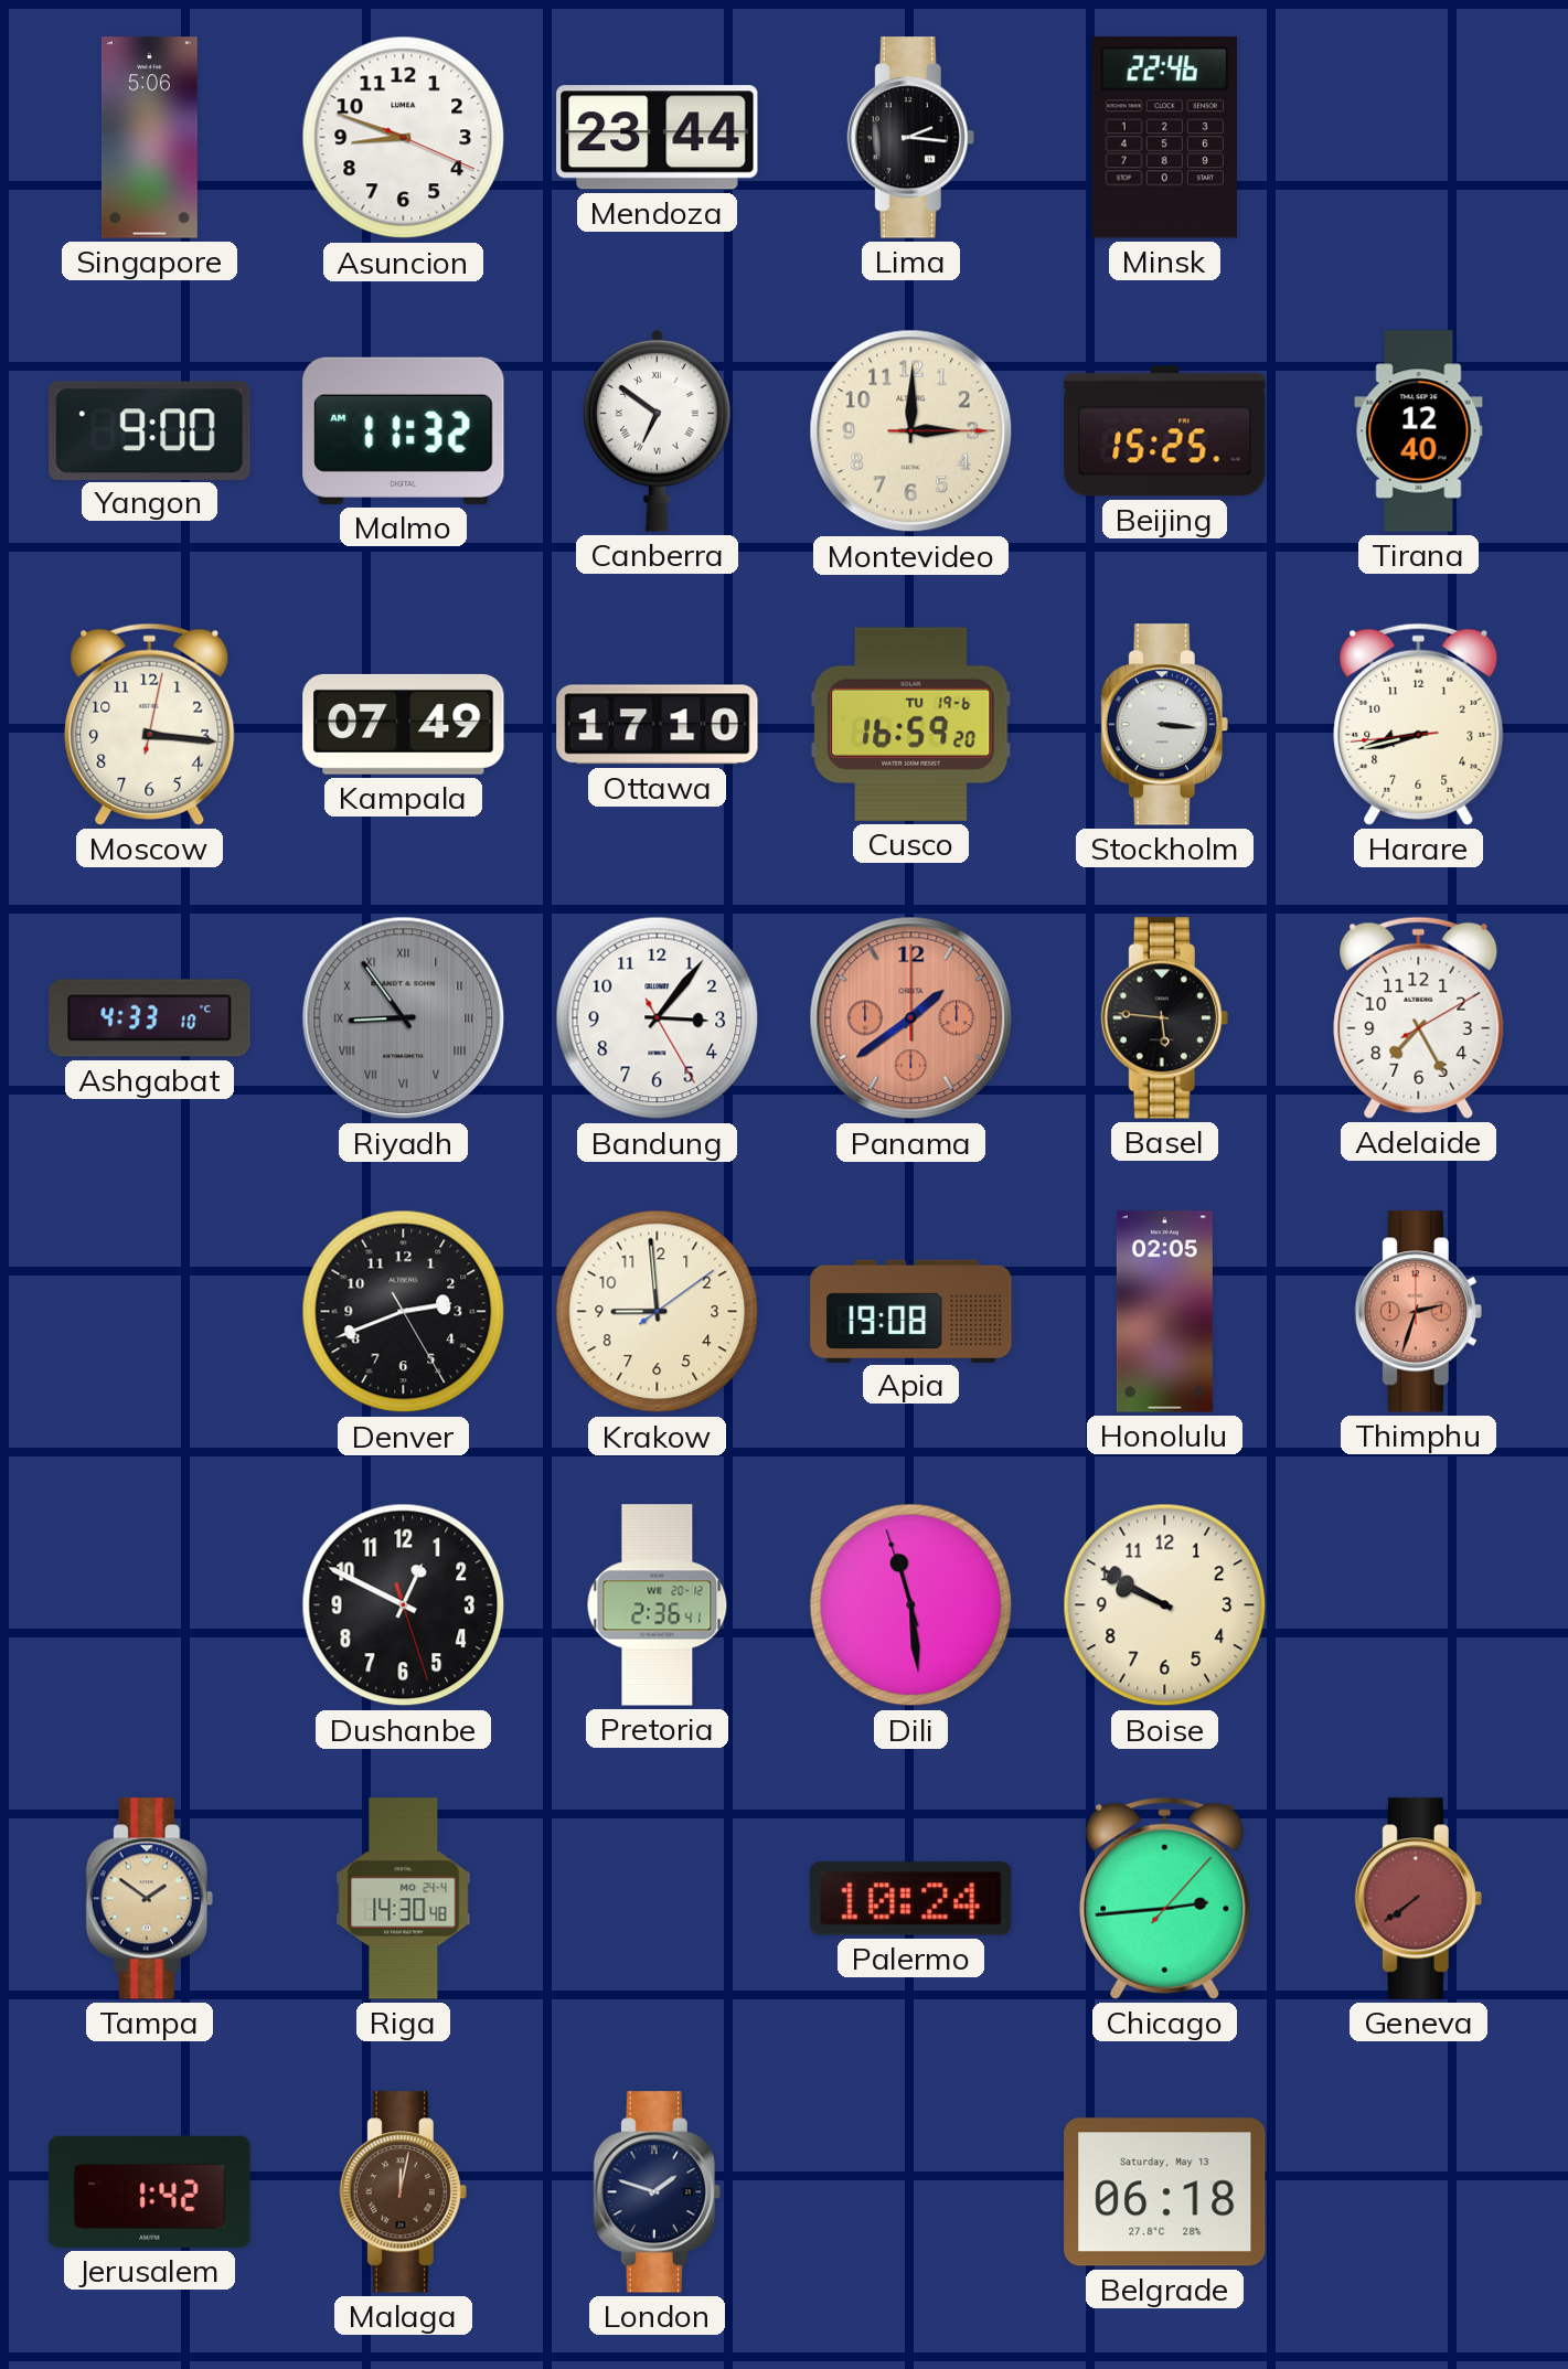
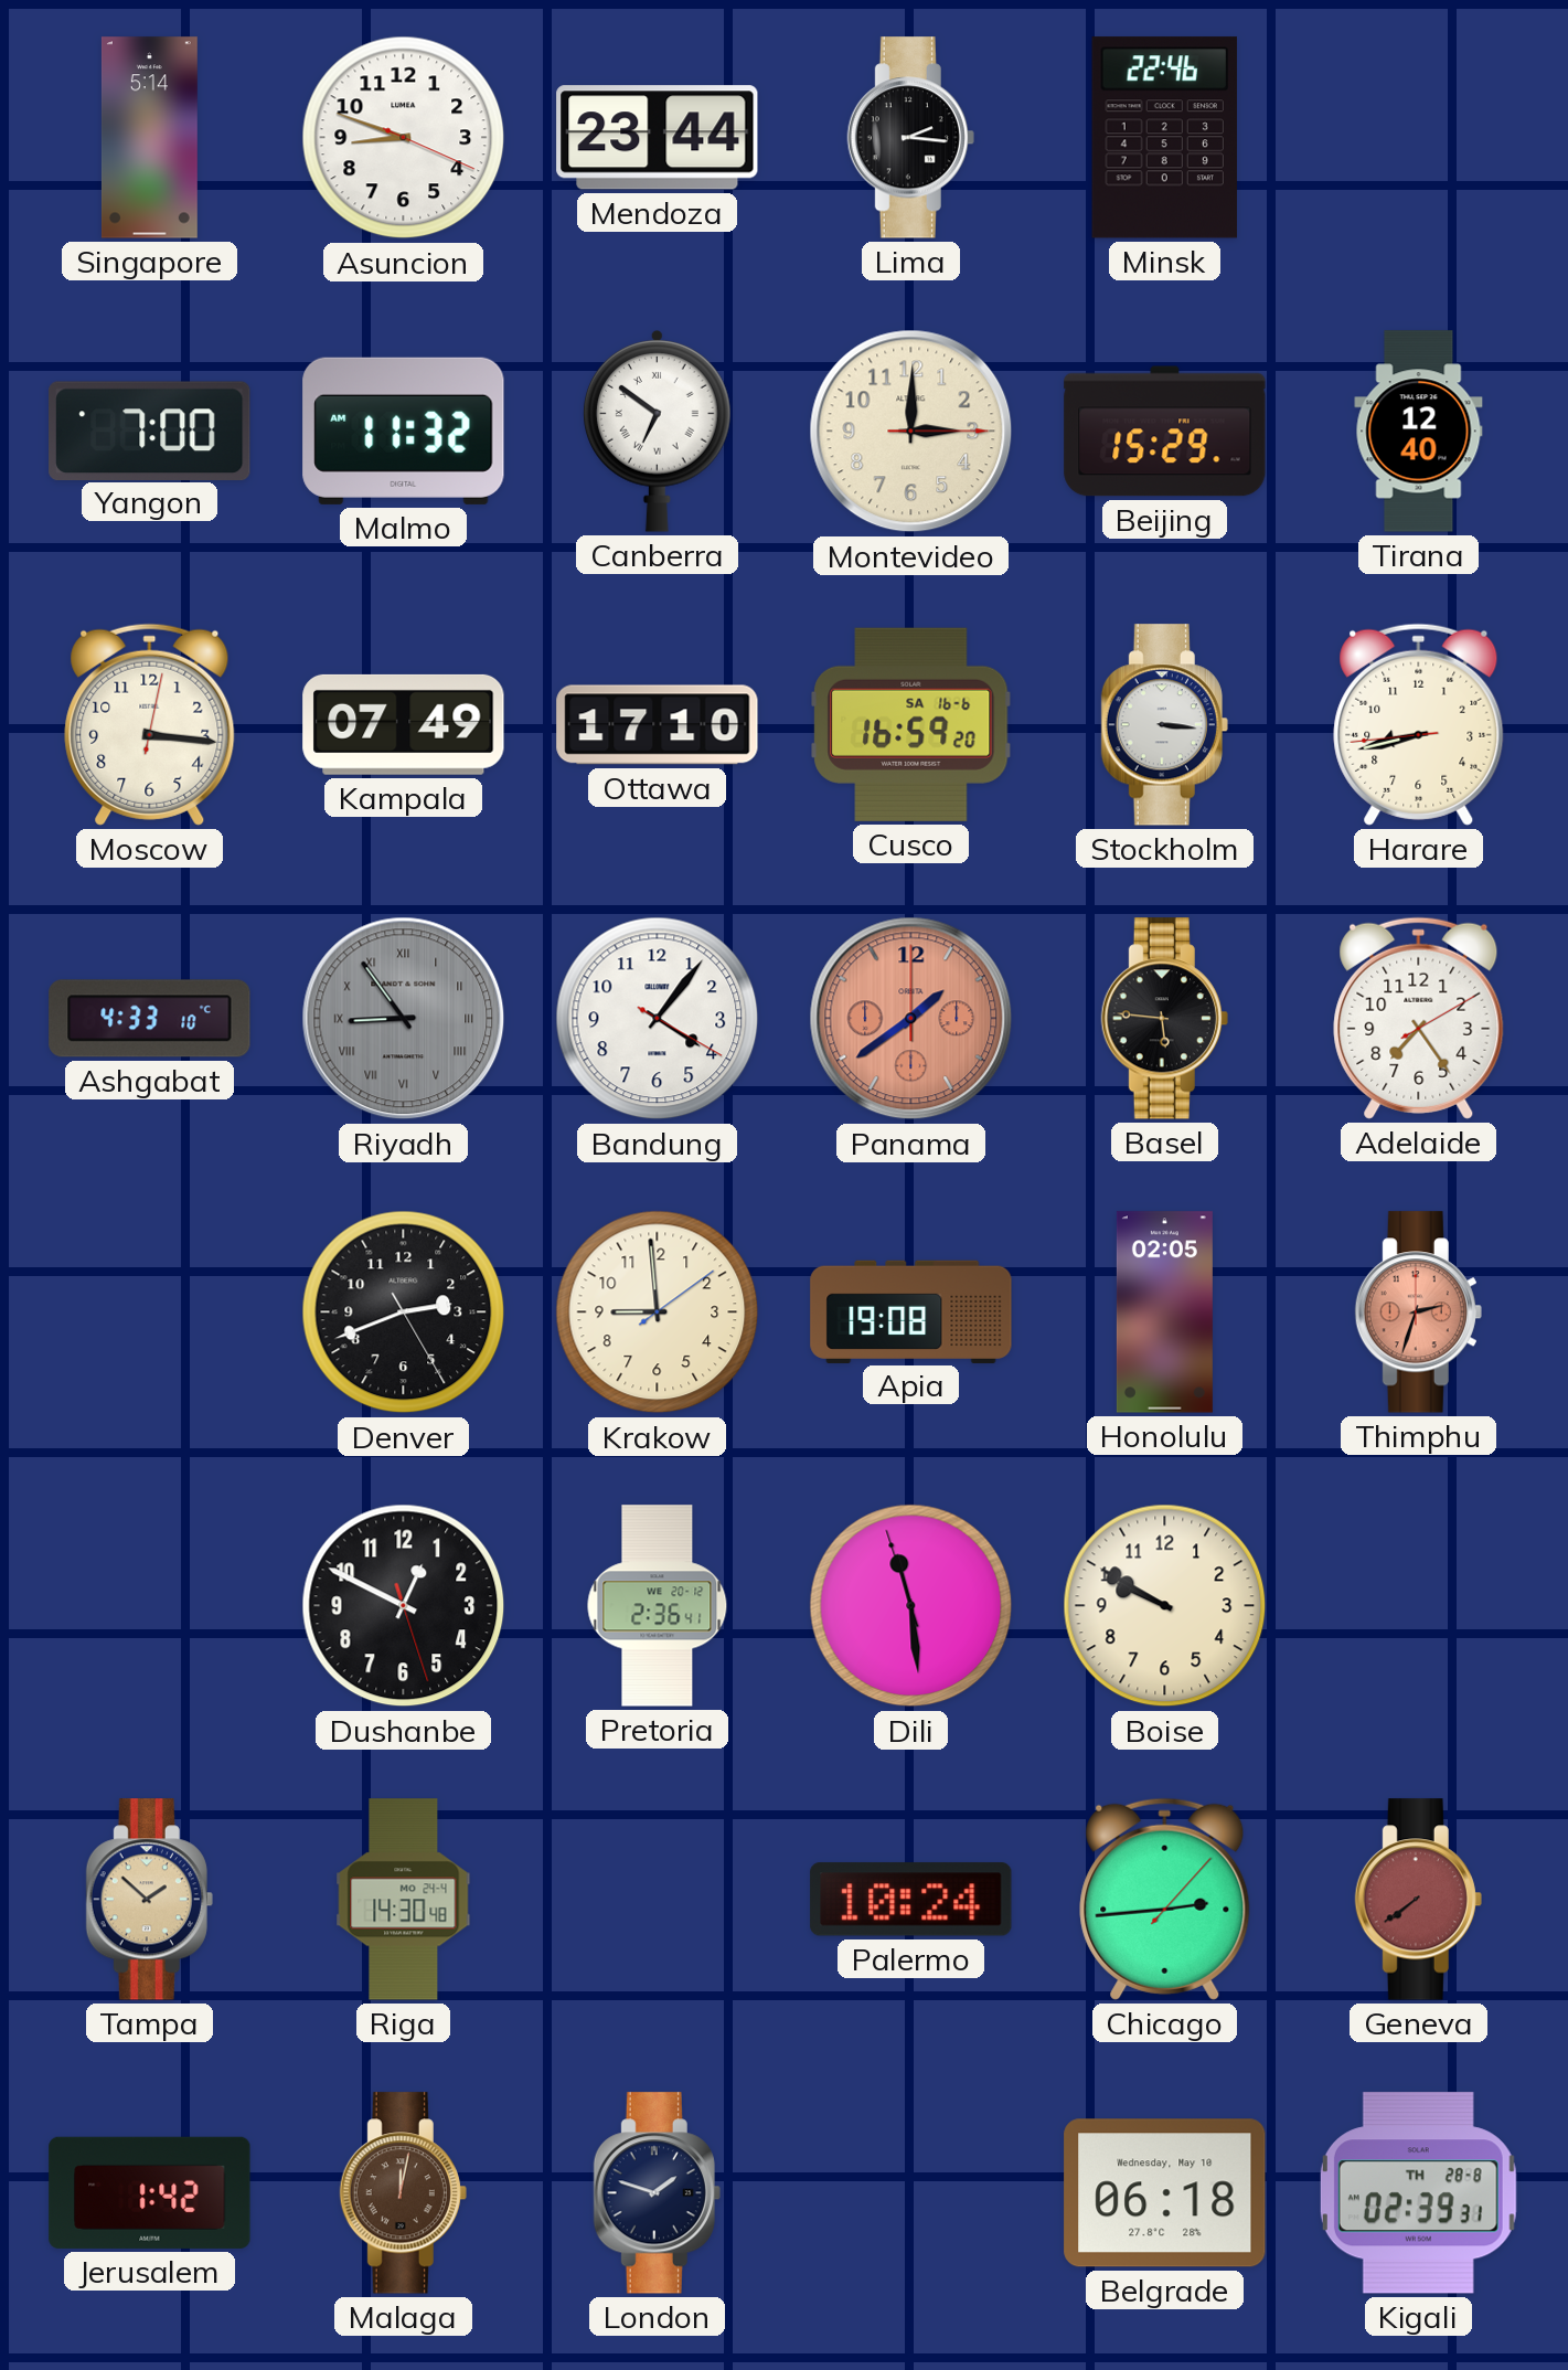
Singapore: 5:06 -> 5:14 (149, 138)
Yangon: 9:00 -> 7:00 (150, 431)
Beijing: 15:25 -> 15:29 (1165, 432)
Cusco date: TU 19-6 -> SA 16-6 (911, 724)
Bandung: 3:06 -> 4:06 (658, 1019)
Adelaide: 7:25 -> 7:24 (1419, 1018)
Tampa: 1:51 -> 1:52 (149, 1900)
Belgrade date: Saturday, May 13 -> Wednesday, May 10 (1165, 2193)
Kigali: none -> 02:39 (1418, 2193)
